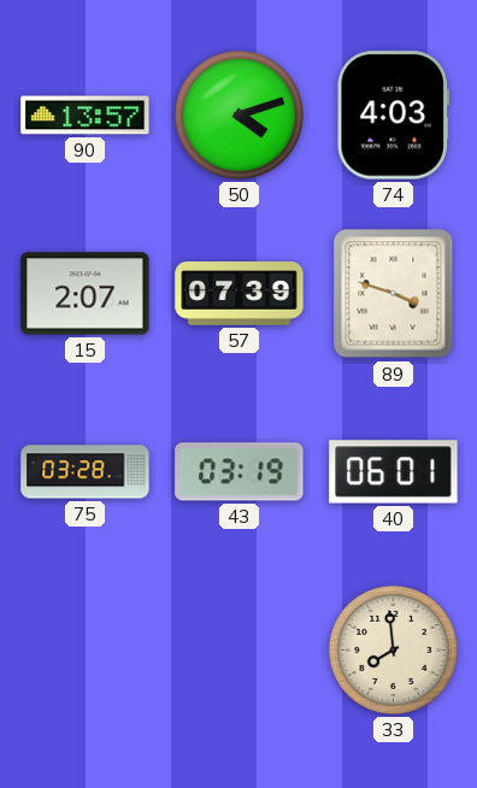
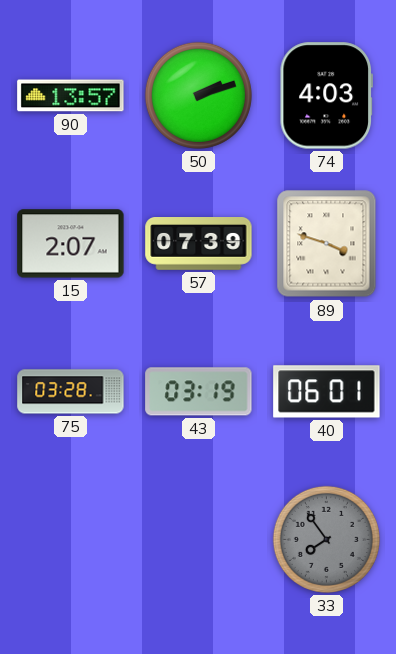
50: 4:12 -> 2:12 (198, 95)
33: 7:59 -> 7:54 (326, 539)
33 dial: cream -> grey (326, 539)
